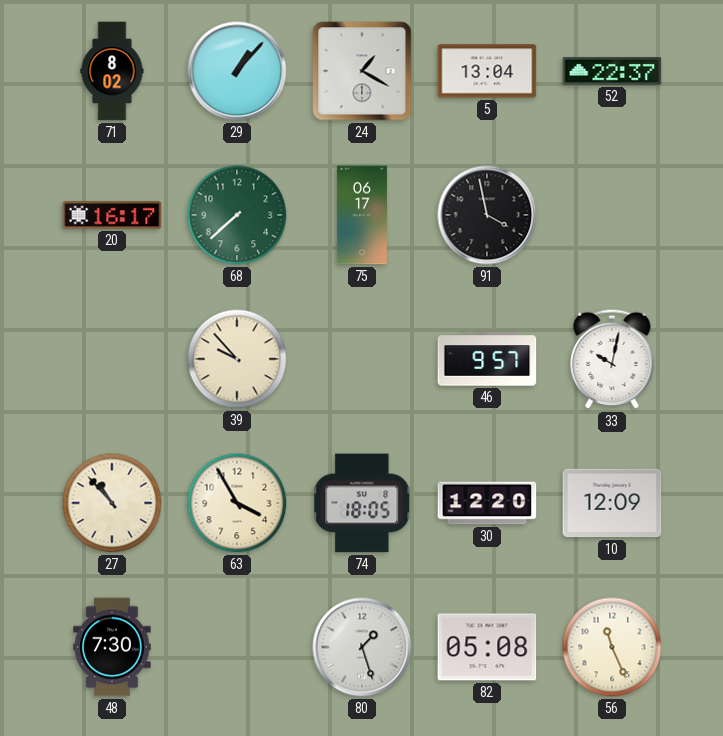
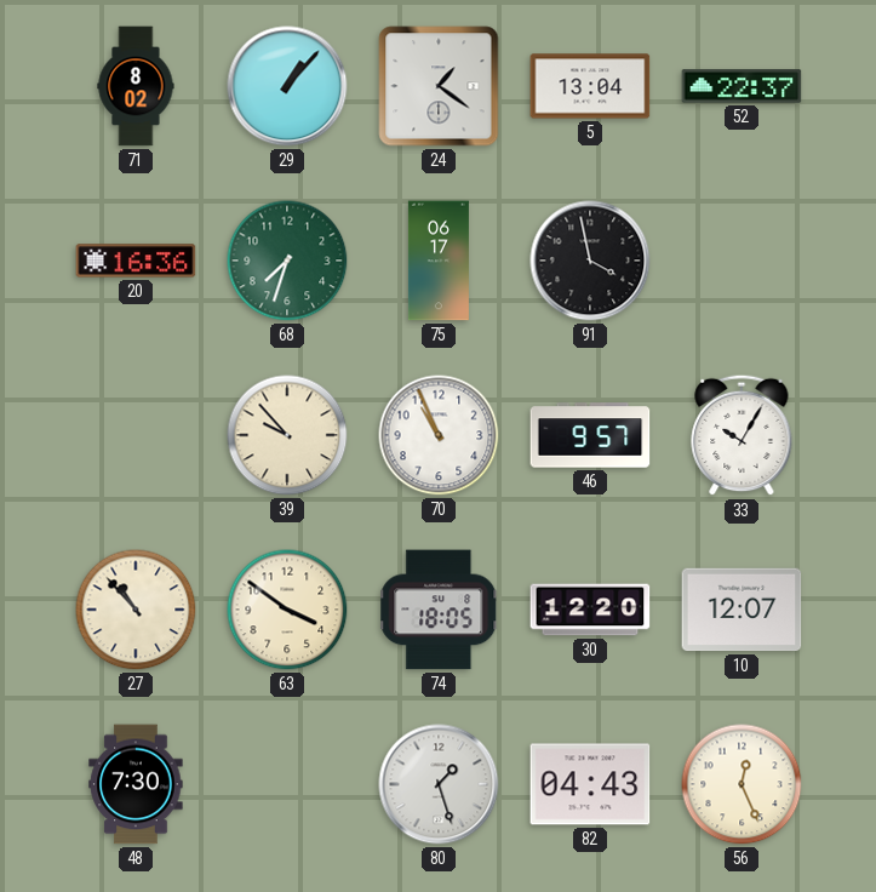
24: 1:20 -> 1:21 (439, 86)
20: 16:17 -> 16:36 (136, 261)
68: 7:38 -> 7:33 (287, 261)
70: none -> 10:56 (439, 435)
33: 10:02 -> 10:05 (742, 435)
63: 3:55 -> 3:51 (287, 610)
10: 12:09 -> 12:07 (742, 610)
82: 05:08 -> 04:43 (590, 784)
56: 11:26 -> 12:26 (742, 784)
